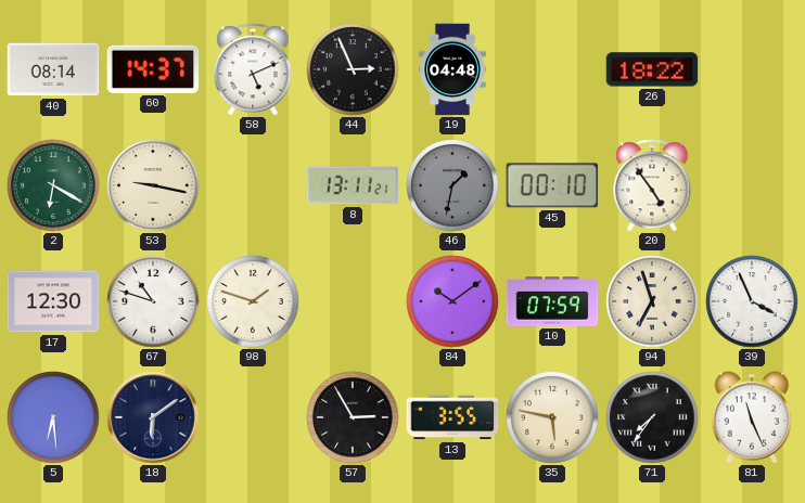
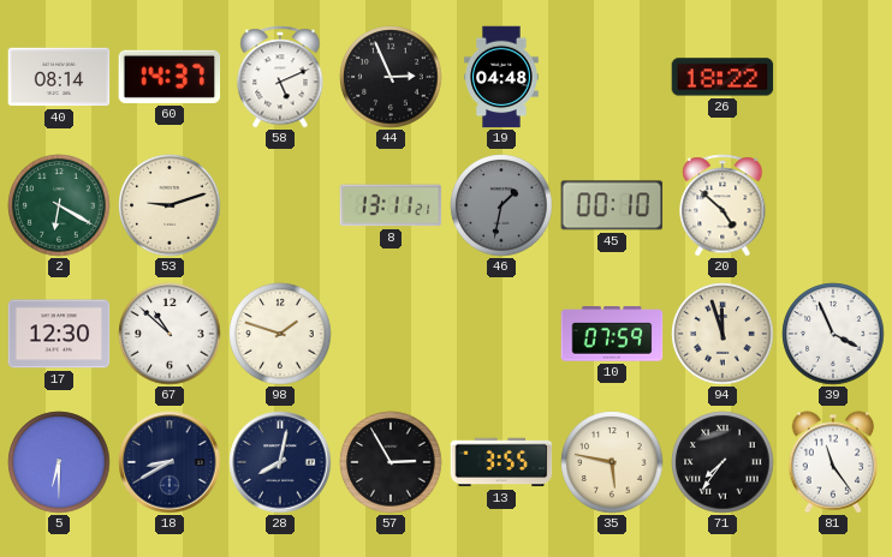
53: 9:17 -> 9:12 (170, 205)
20: 4:54 -> 4:52 (722, 205)
67: 10:48 -> 10:52 (170, 334)
84: 10:09 -> none (452, 301)
94: 6:57 -> 11:57 (722, 334)
5: 6:29 -> 6:30 (59, 462)
18: 6:09 -> 8:40 (170, 462)
28: none -> 8:02 (280, 462)
81: 11:26 -> 11:24 (833, 462)
